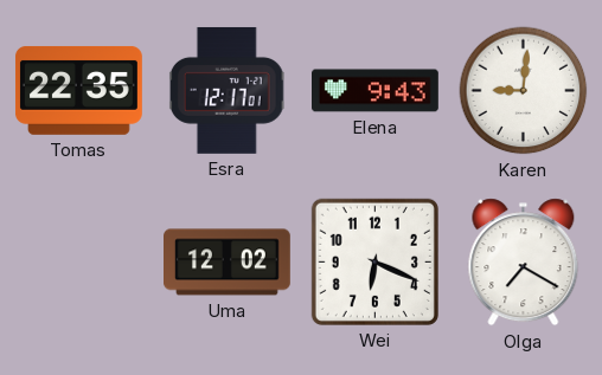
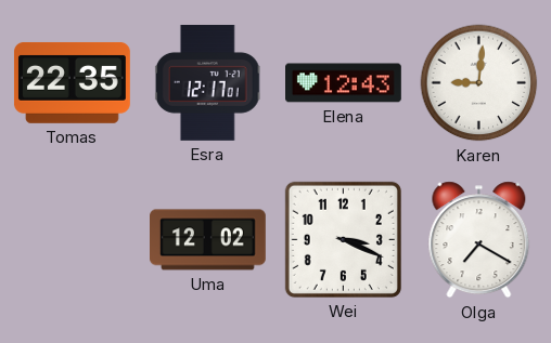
Elena: 9:43 -> 12:43 (344, 83)
Wei: 6:19 -> 3:19 (343, 239)
